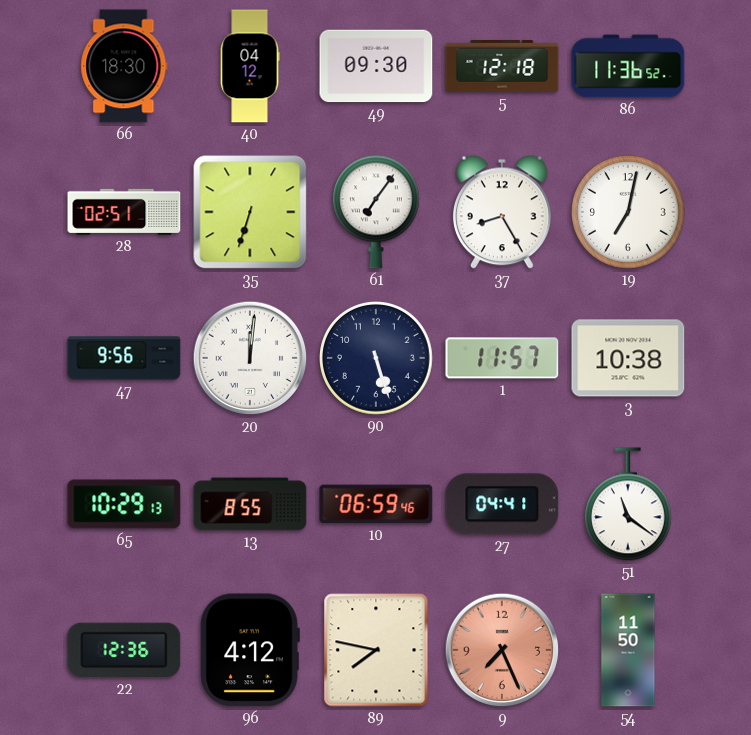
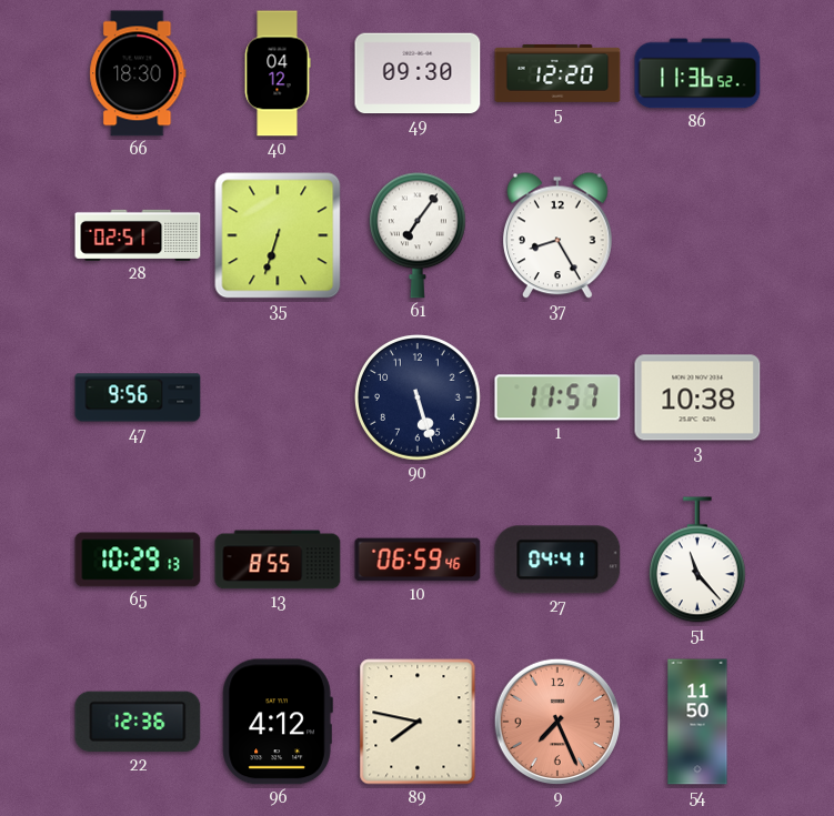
5: 12:18 -> 12:20 (557, 73)
19: 7:02 -> none (629, 213)
20: 12:01 -> none (250, 358)
51: 11:21 -> 11:23 (697, 560)
